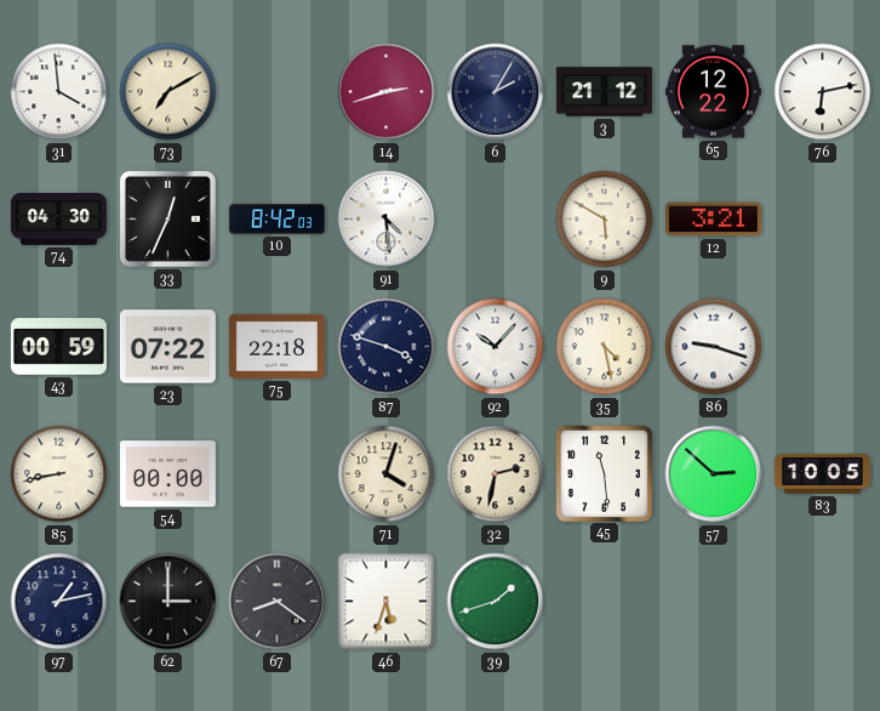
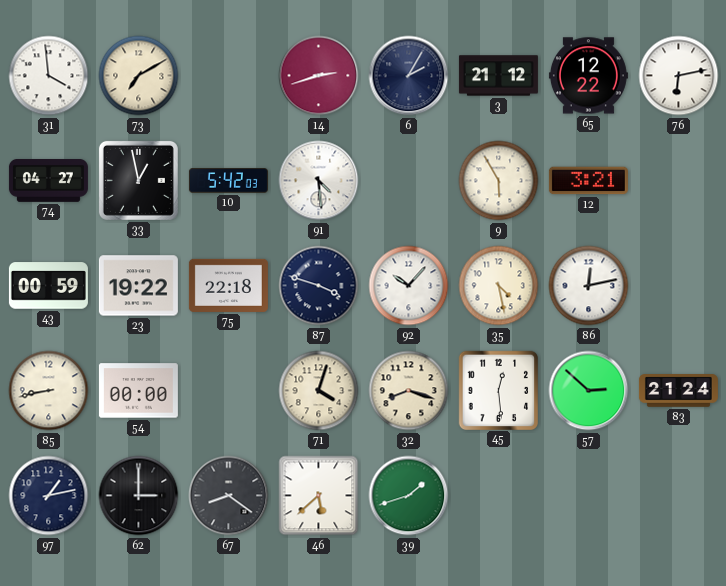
74: 04:30 -> 04:27 (48, 181)
33: 12:34 -> 12:58 (138, 180)
10: 8:42 -> 5:42 (228, 181)
9: 5:50 -> 5:55 (499, 181)
23: 07:22 -> 19:22 (138, 286)
86: 9:18 -> 12:13 (589, 286)
32: 2:32 -> 8:18 (409, 391)
45: 11:29 -> 12:29 (498, 390)
83: 10:05 -> 21:24 (678, 391)
46: 5:33 -> 5:38 (319, 496)
